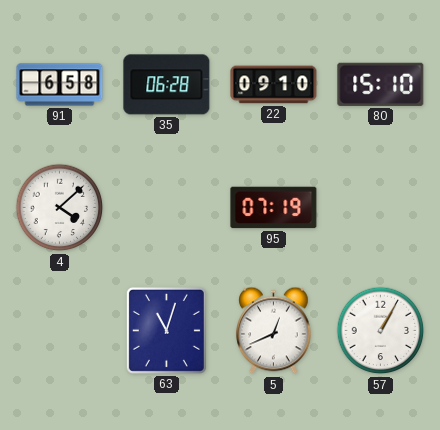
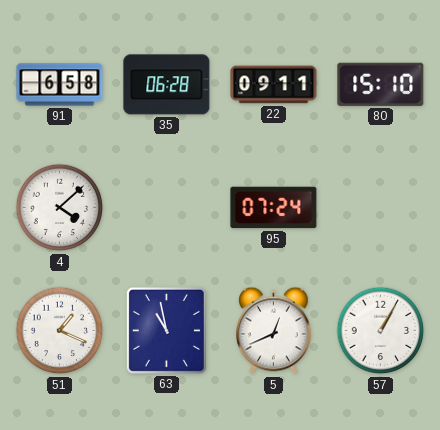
22: 09:10 -> 09:11 (274, 85)
95: 07:19 -> 07:24 (274, 208)
51: none -> 1:19 (60, 331)
63: 11:03 -> 10:58 (166, 330)
